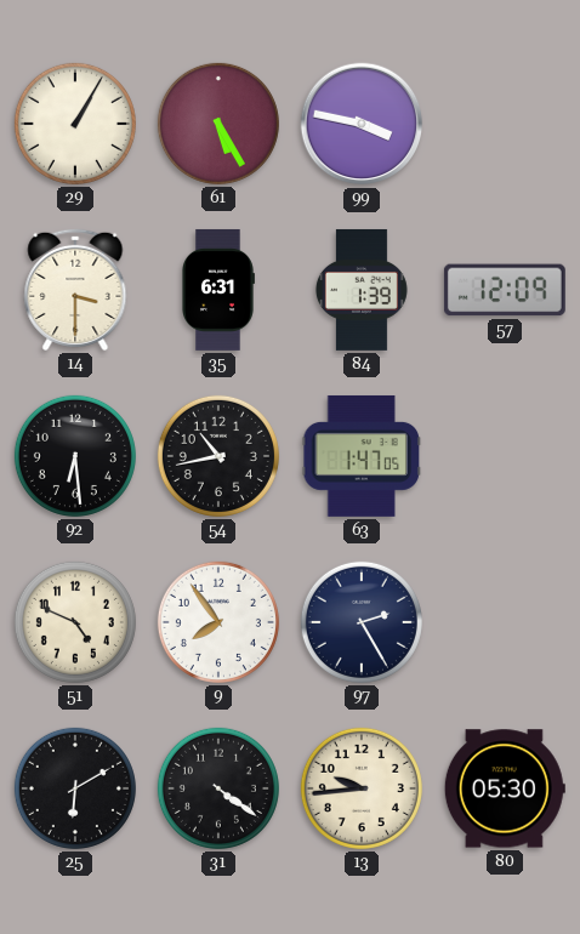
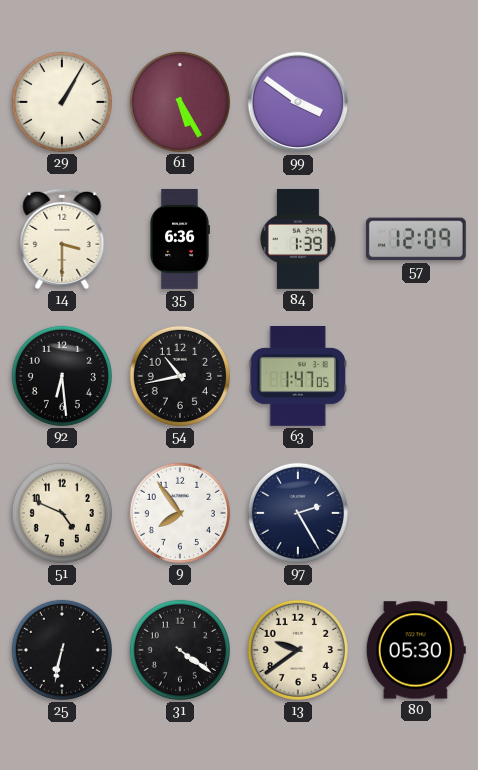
99: 3:47 -> 3:51 (298, 102)
35: 6:31 -> 6:36 (180, 239)
25: 6:10 -> 6:32 (62, 650)
13: 9:44 -> 9:39 (298, 650)
